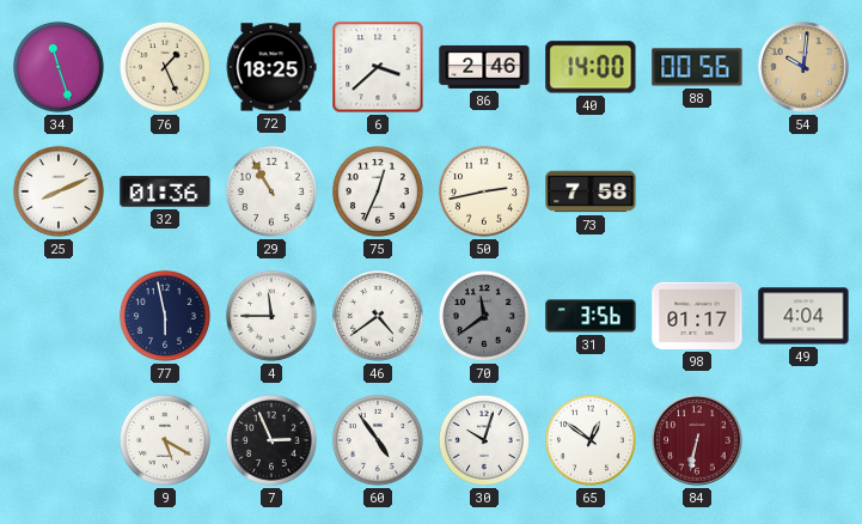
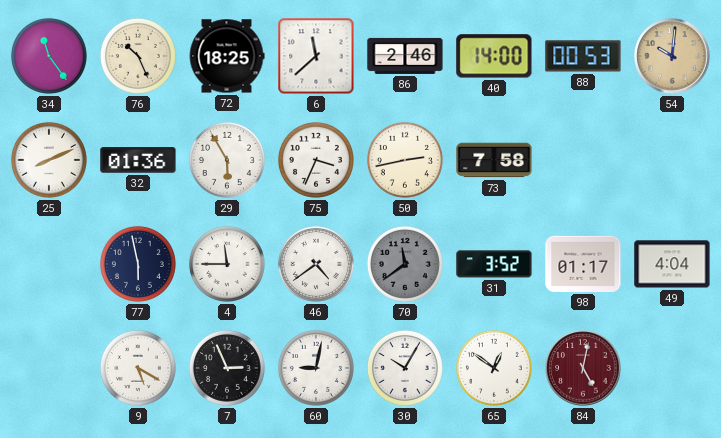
34: 11:27 -> 11:24 (49, 56)
76: 1:26 -> 10:26 (138, 56)
6: 3:38 -> 11:38 (316, 56)
88: 00:56 -> 00:53 (583, 56)
29: 10:55 -> 5:55 (227, 160)
75: 12:34 -> 3:34 (316, 160)
31: 3:56 -> 3:52 (494, 264)
60: 4:54 -> 9:02 (316, 368)
30: 10:03 -> 10:05 (405, 368)
84: 6:32 -> 5:02 (583, 368)
